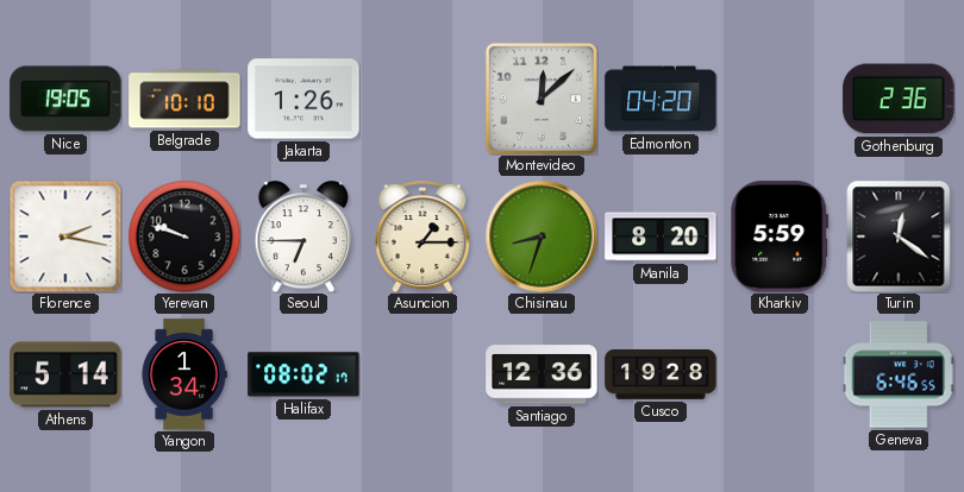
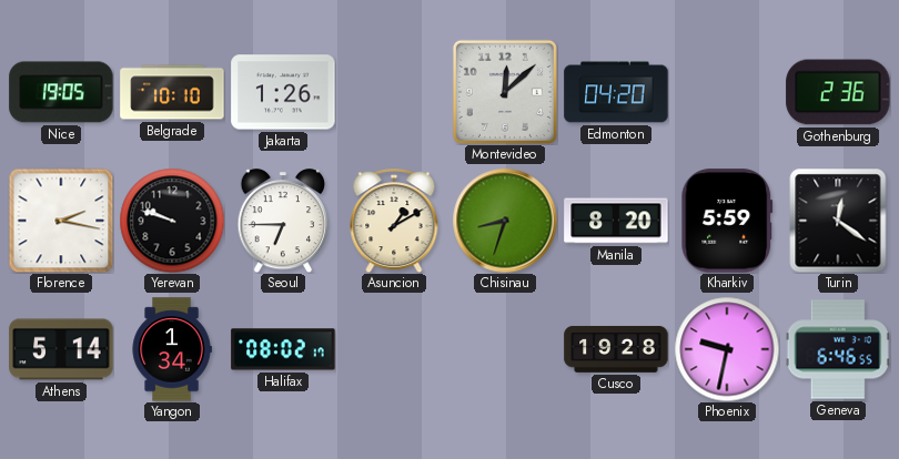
Asuncion: 1:15 -> 1:10 (394, 221)
Santiago: 12:36 -> none (542, 374)
Phoenix: none -> 9:32 (727, 349)
